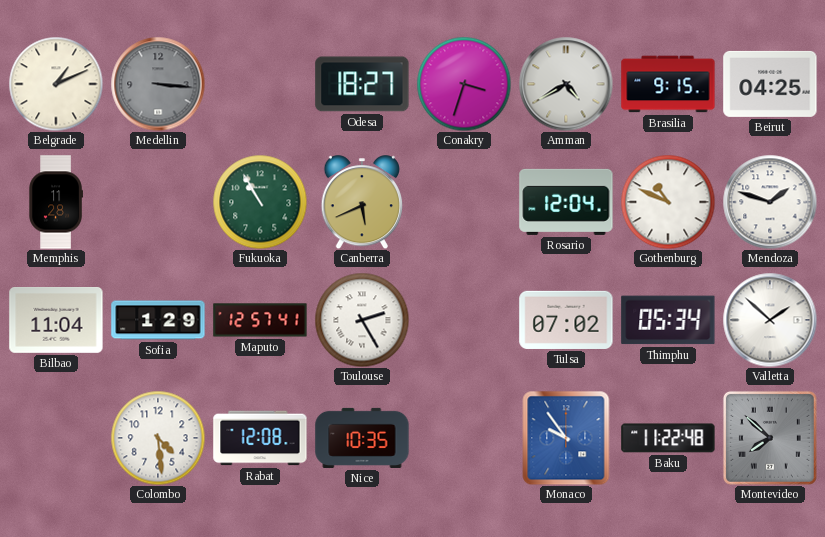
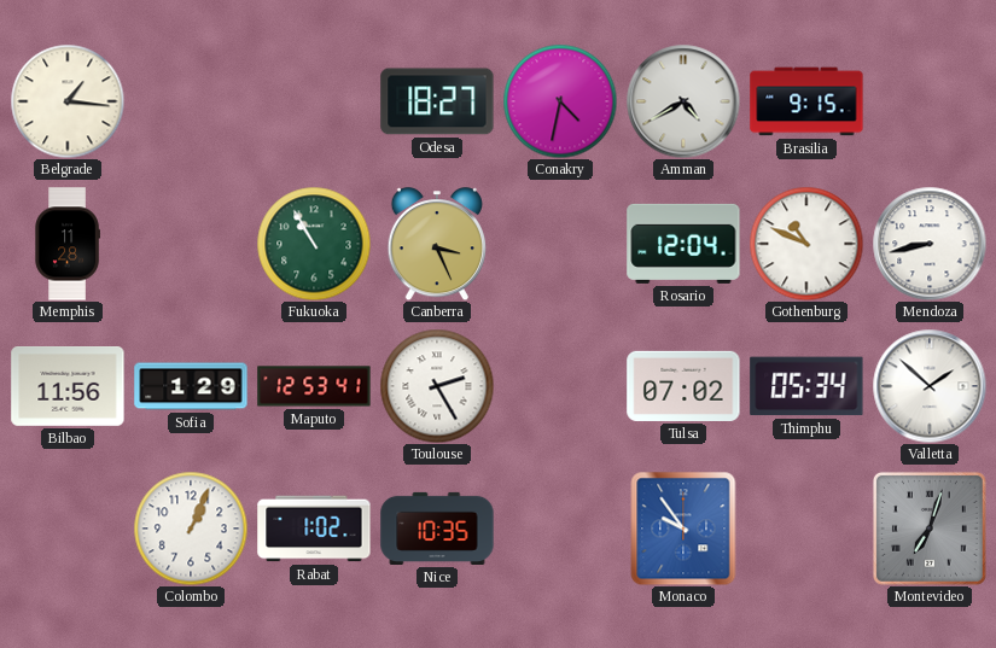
Belgrade: 1:11 -> 1:16 (68, 101)
Medellin: 3:16 -> none (158, 84)
Conakry: 3:33 -> 4:32 (560, 101)
Beirut: 04:25 -> none (770, 84)
Canberra: 5:41 -> 3:26 (437, 244)
Mendoza: 1:48 -> 8:43 (930, 244)
Bilbao: 11:04 -> 11:56 (68, 387)
Maputo: 12:57 -> 12:53 (314, 386)
Colombo: 4:29 -> 1:04 (191, 529)
Rabat: 12:08 -> 1:02 (314, 529)
Baku: 11:22 -> none (668, 438)
Montevideo: 7:52 -> 7:03 (930, 529)
